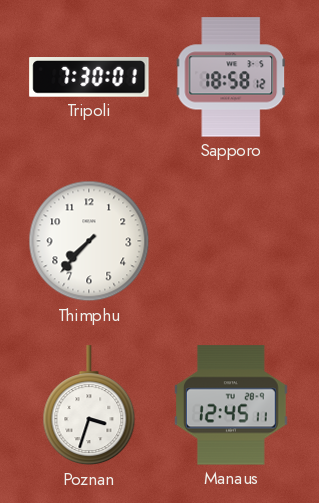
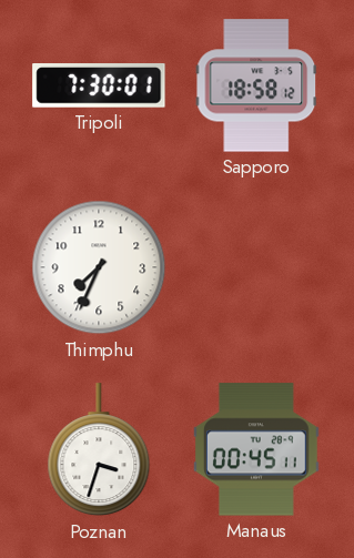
Thimphu: 7:37 -> 7:34 (99, 267)
Manaus: 12:45 -> 00:45 (256, 449)
